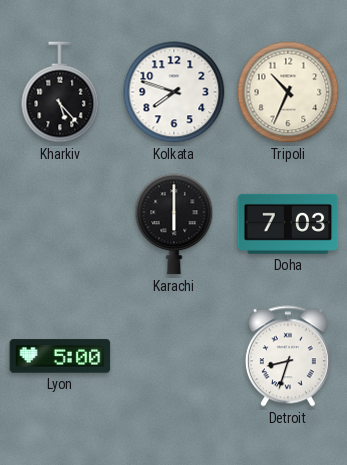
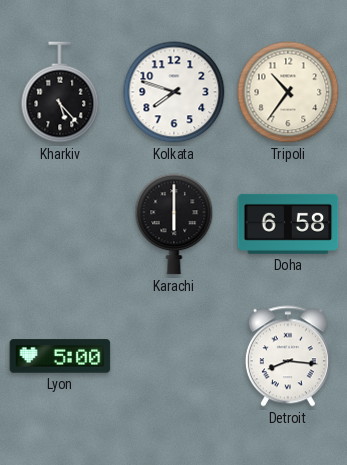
Tripoli: 10:34 -> 10:36 (288, 92)
Doha: 7:03 -> 6:58 (288, 224)
Detroit: 8:33 -> 8:16 (288, 356)
